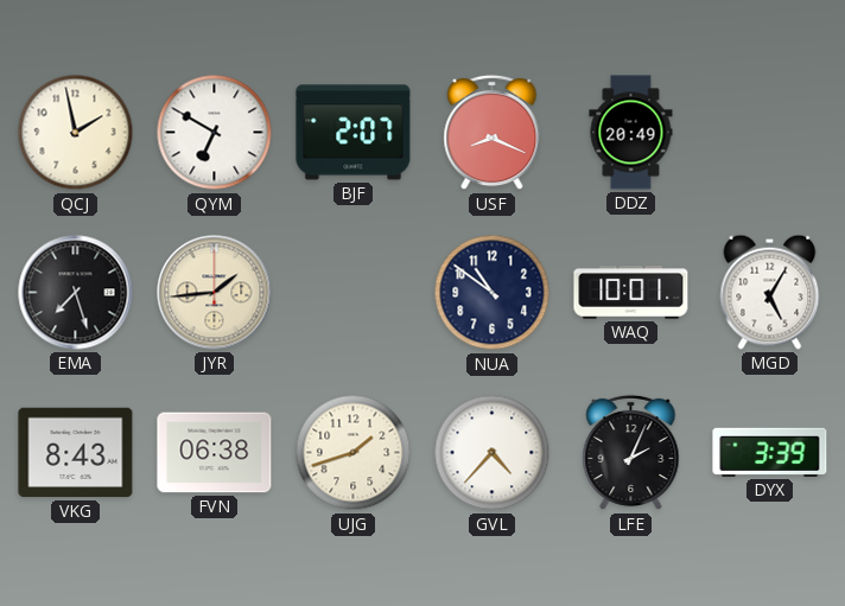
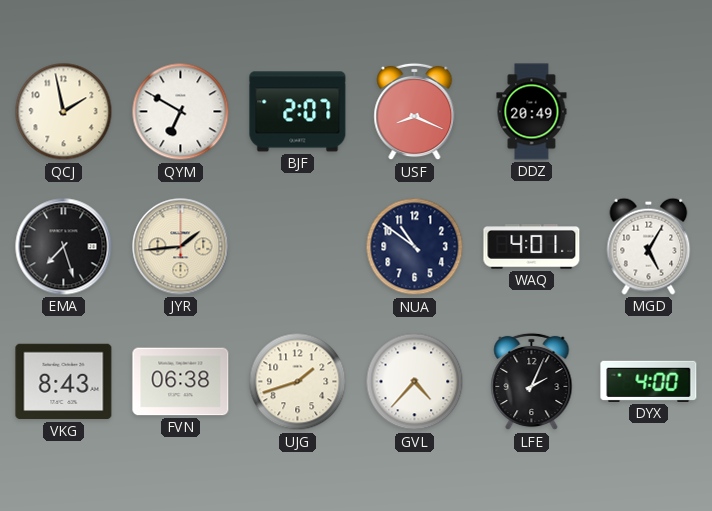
WAQ: 10:01 -> 4:01 (532, 247)
DYX: 3:39 -> 4:00 (649, 381)
